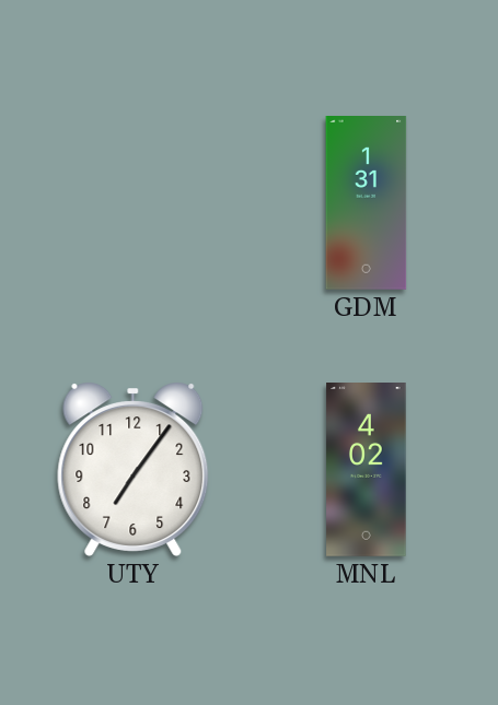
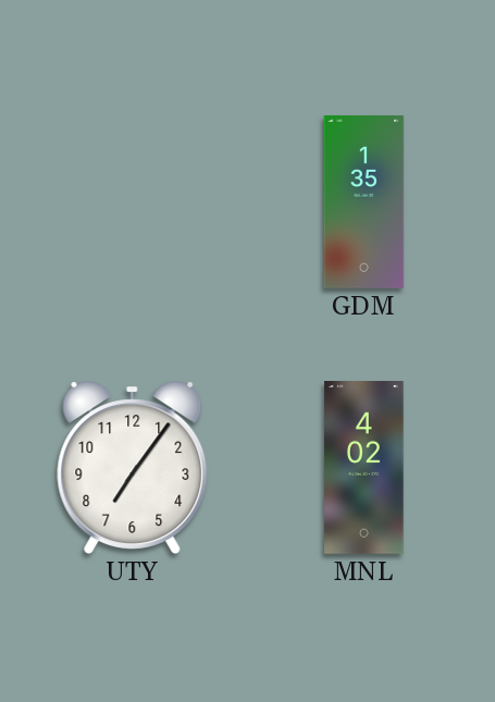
GDM: 1:31 -> 1:35 (364, 202)
